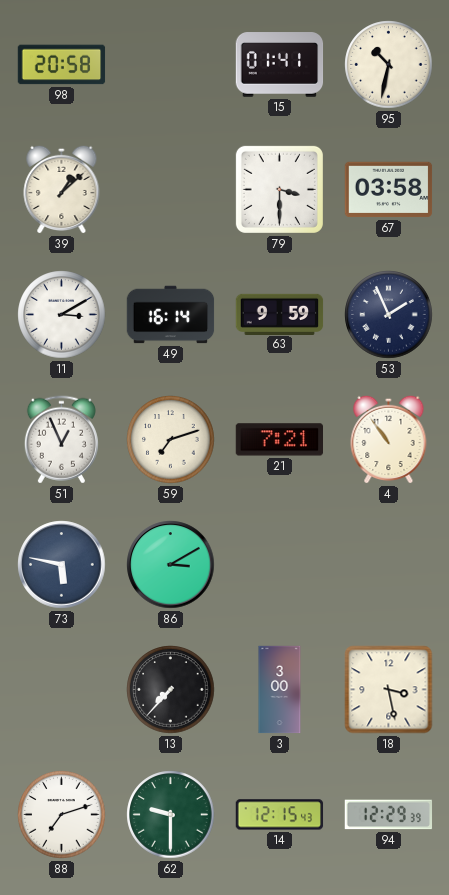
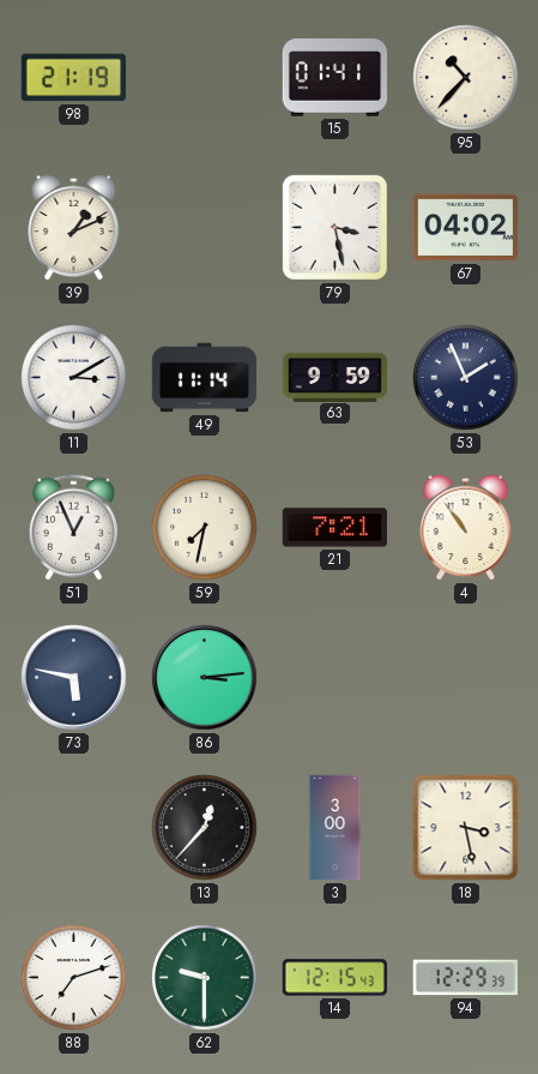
98: 20:58 -> 21:19 (74, 78)
95: 10:32 -> 10:37 (466, 78)
39: 1:08 -> 1:11 (74, 227)
79: 3:30 -> 3:28 (334, 227)
67: 03:58 -> 04:02 (466, 228)
49: 16:14 -> 11:14 (205, 378)
59: 7:12 -> 7:32 (205, 528)
86: 3:10 -> 3:14 (205, 678)
13: 7:37 -> 12:37 (205, 828)
